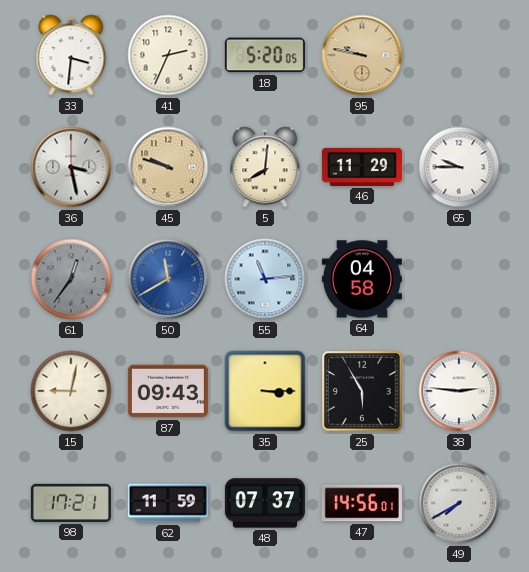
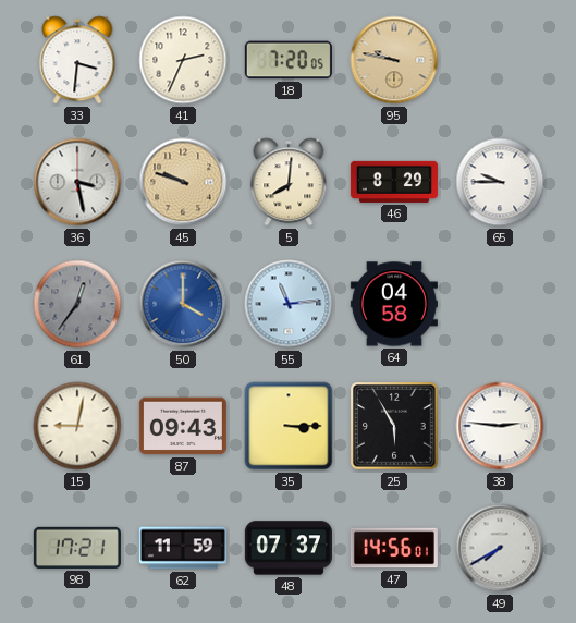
18: 5:20 -> 7:20 (289, 60)
46: 11:29 -> 8:29 (394, 182)
50: 11:40 -> 4:00 (183, 304)
